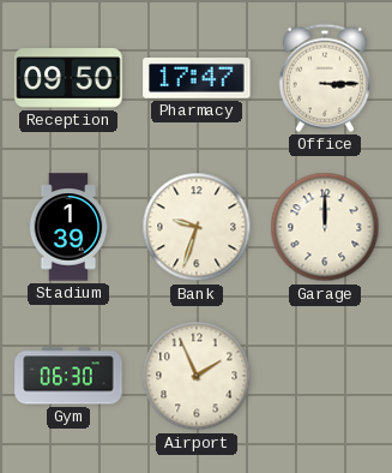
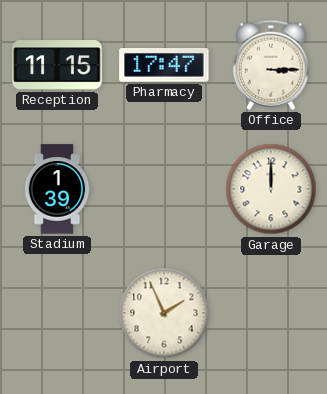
Reception: 09:50 -> 11:15 (57, 65)
Bank: 9:33 -> none (197, 227)
Gym: 06:30 -> none (68, 376)
